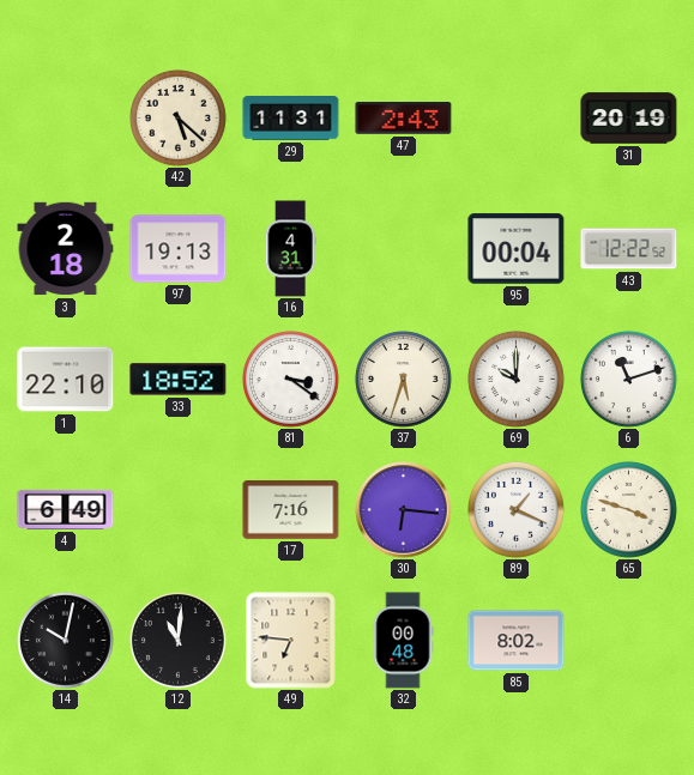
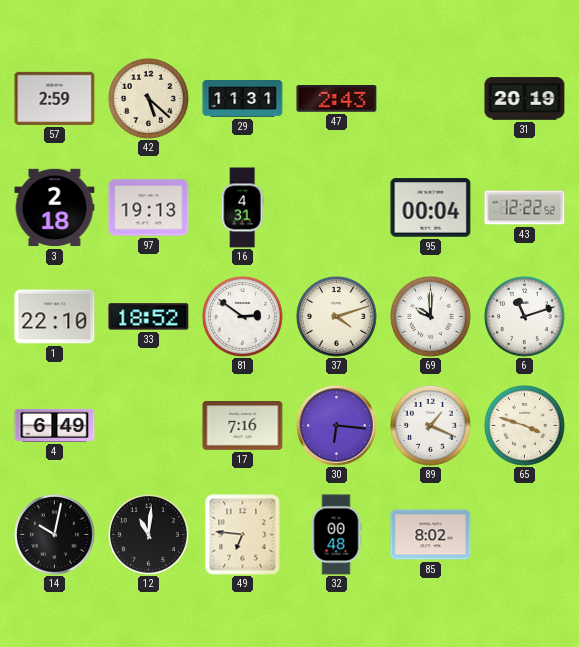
57: none -> 2:59 (55, 98)
81: 3:21 -> 2:51 (243, 317)
37: 5:33 -> 4:12 (337, 317)
